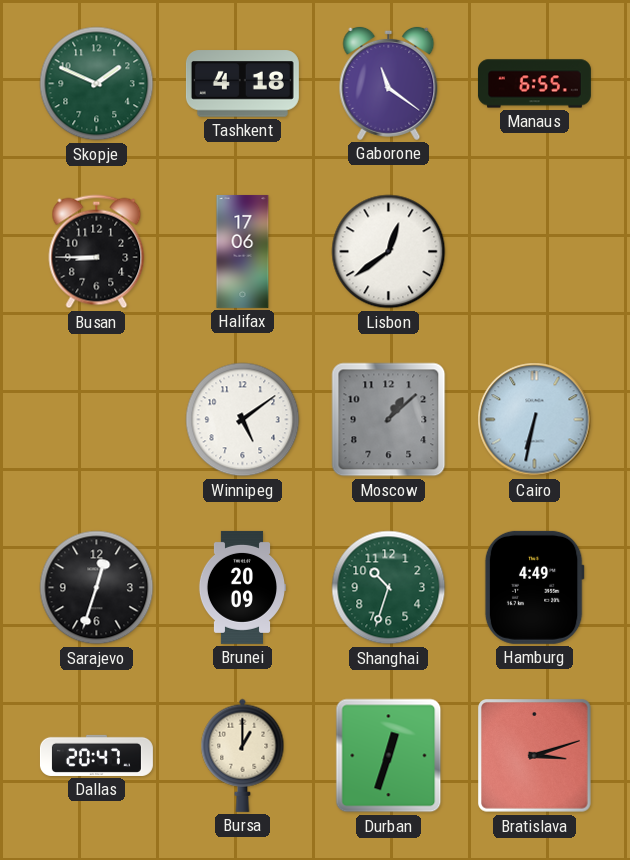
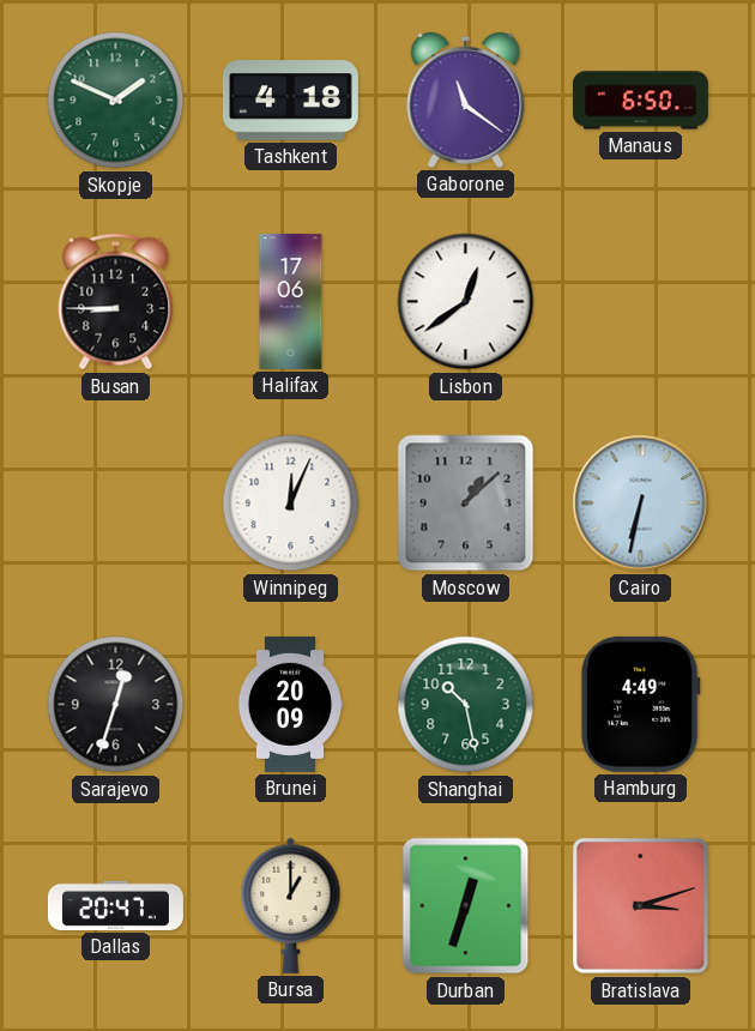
Manaus: 6:55 -> 6:50 (640, 101)
Winnipeg: 5:09 -> 12:04 (291, 504)
Shanghai: 10:33 -> 10:28 (466, 705)
